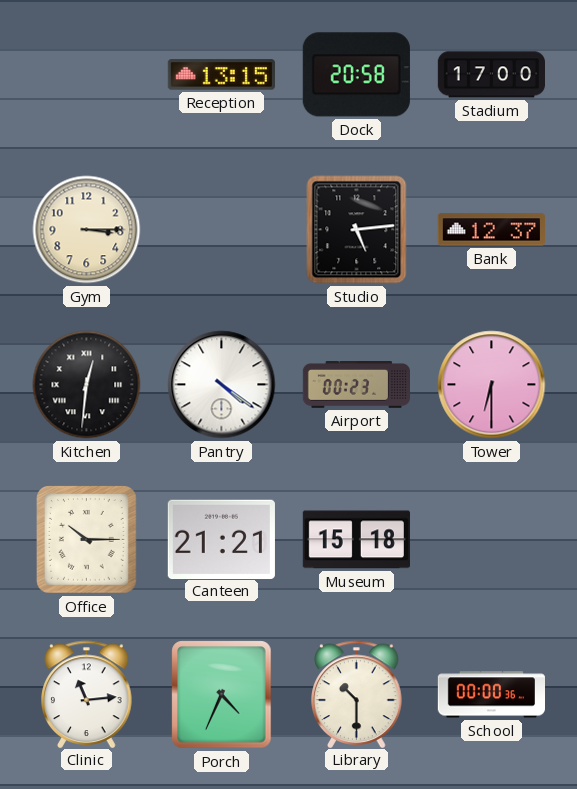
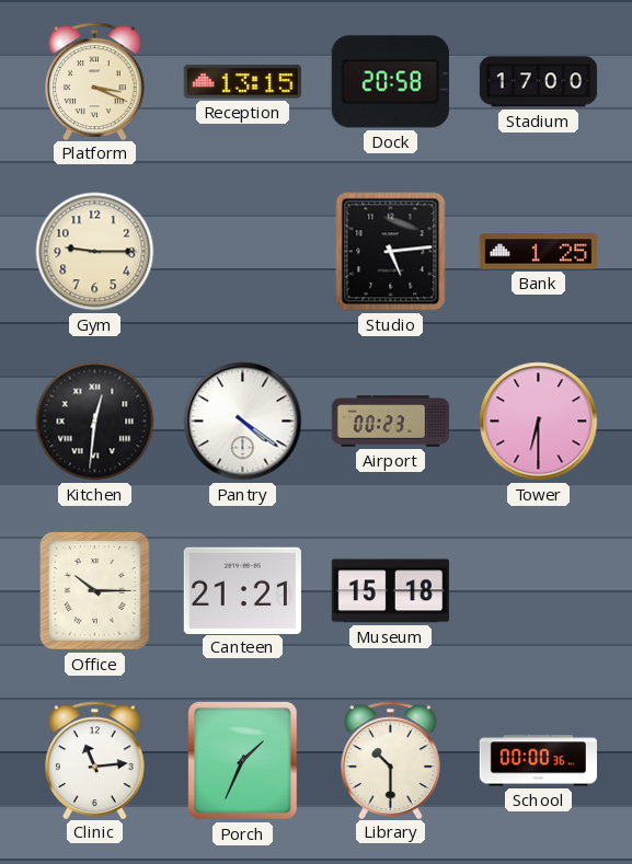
Platform: none -> 3:19 (95, 81)
Gym: 3:15 -> 9:15 (95, 252)
Bank: 12:37 -> 1:25 (538, 252)
Porch: 4:34 -> 1:34 (243, 761)
